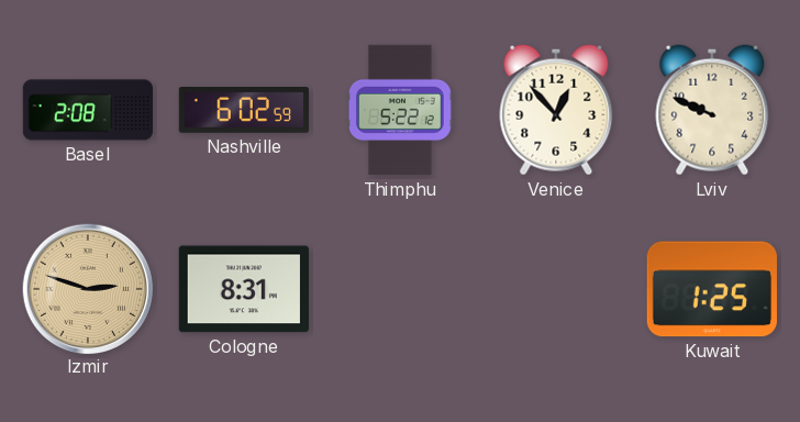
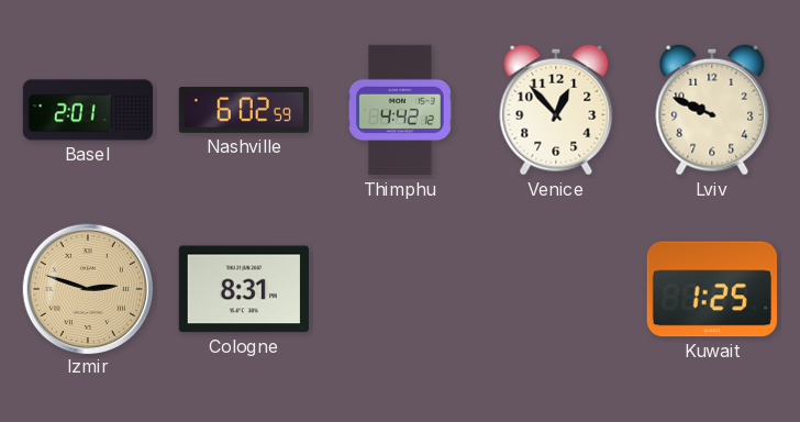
Basel: 2:08 -> 2:01 (88, 110)
Thimphu: 5:22 -> 4:42 (401, 110)
